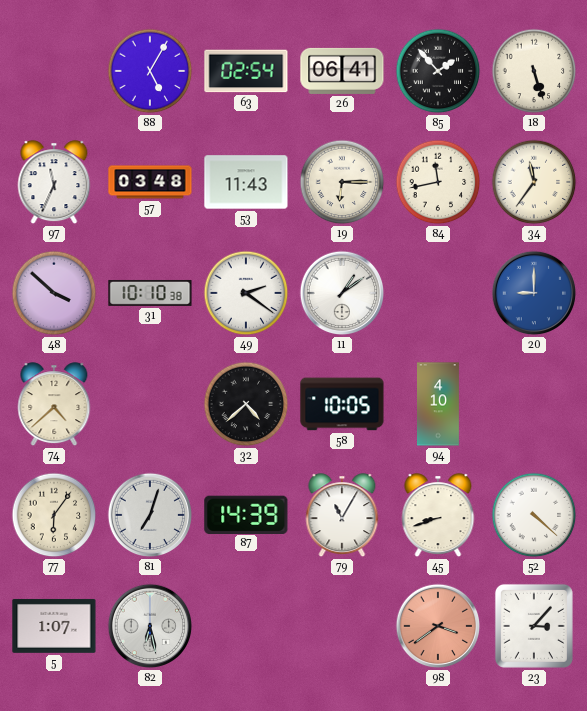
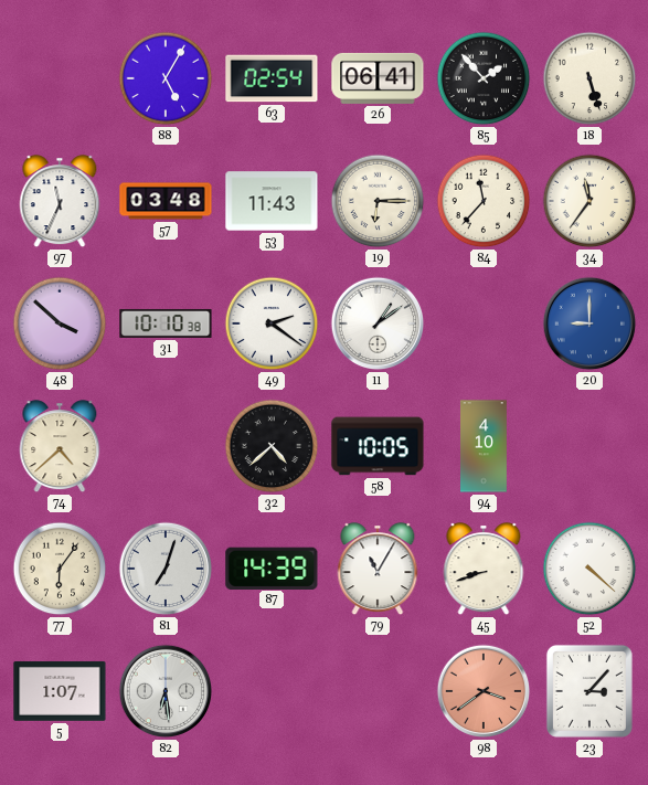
84: 11:43 -> 11:37 (484, 201)
82: 6:28 -> 6:29 (166, 691)
